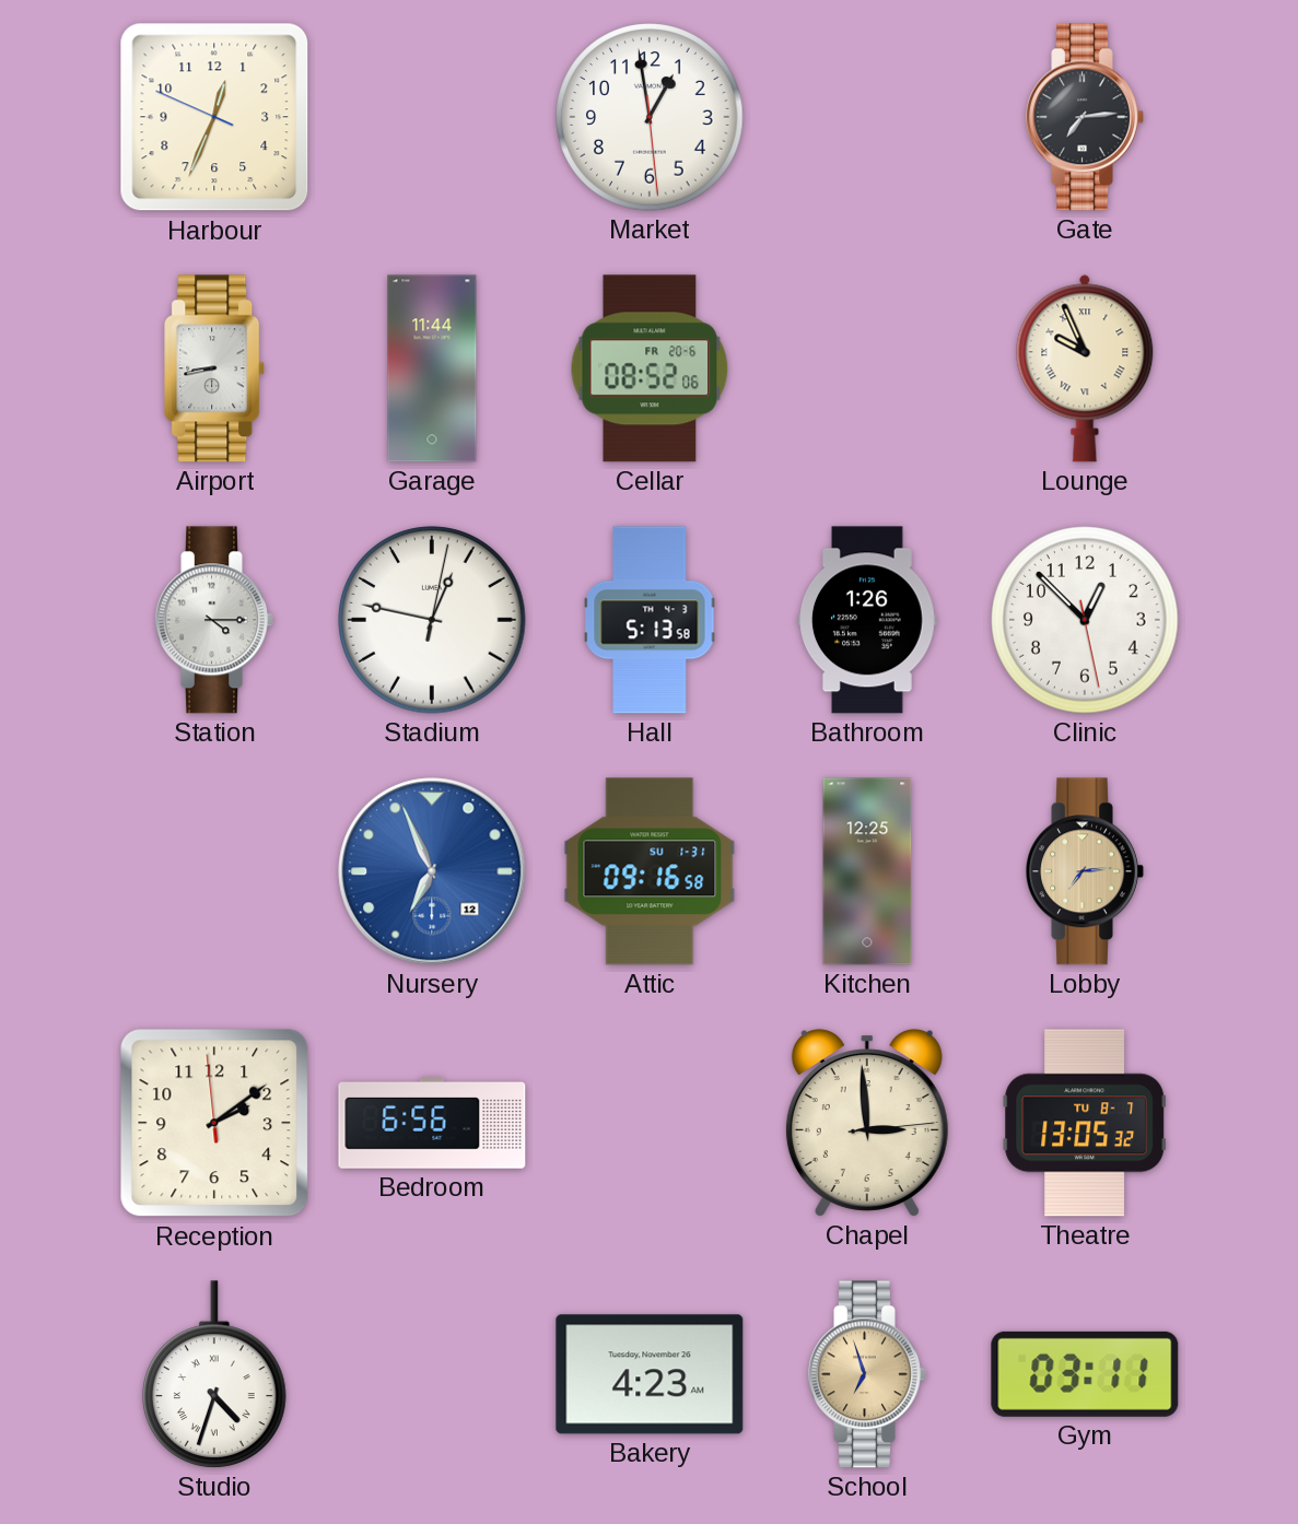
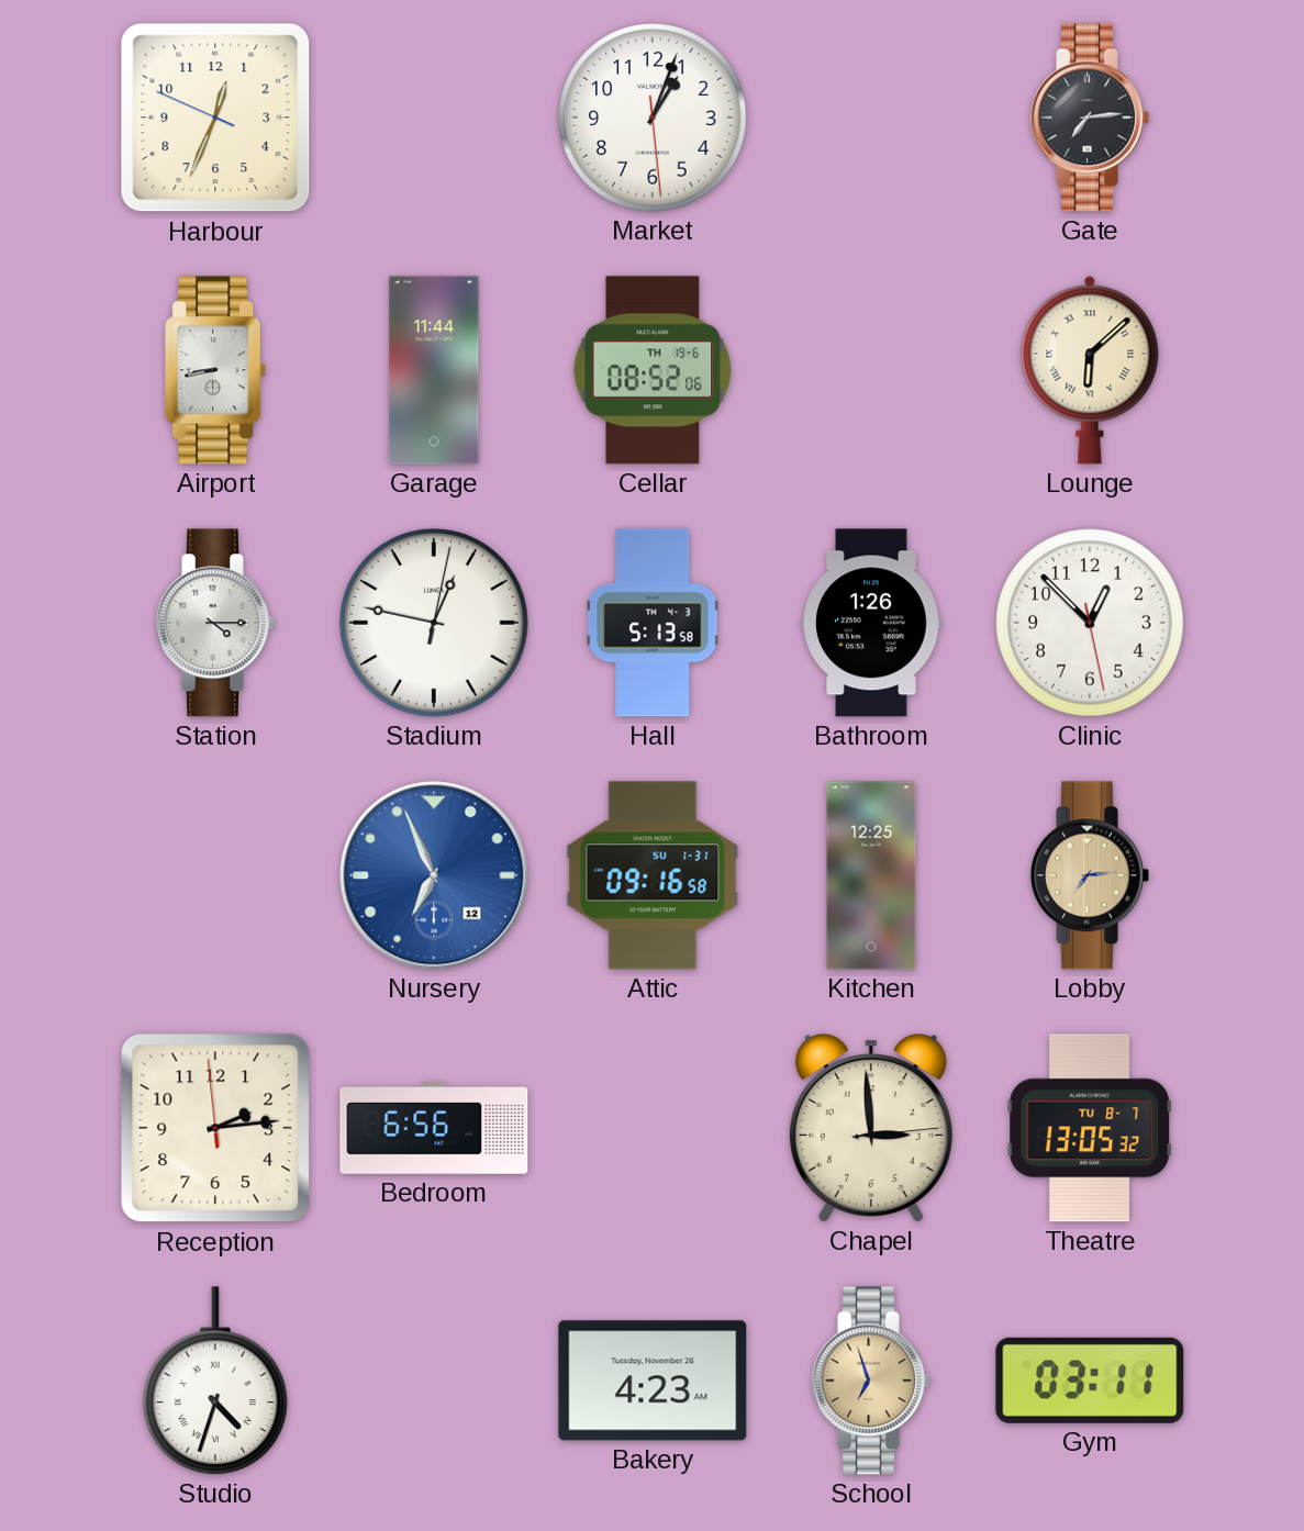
Market: 12:58 -> 1:03 (653, 118)
Cellar date: FR 20-6 -> TH 19-6 (653, 370)
Lounge: 9:56 -> 6:08 (1090, 370)
Reception: 2:08 -> 2:13 (215, 1128)
